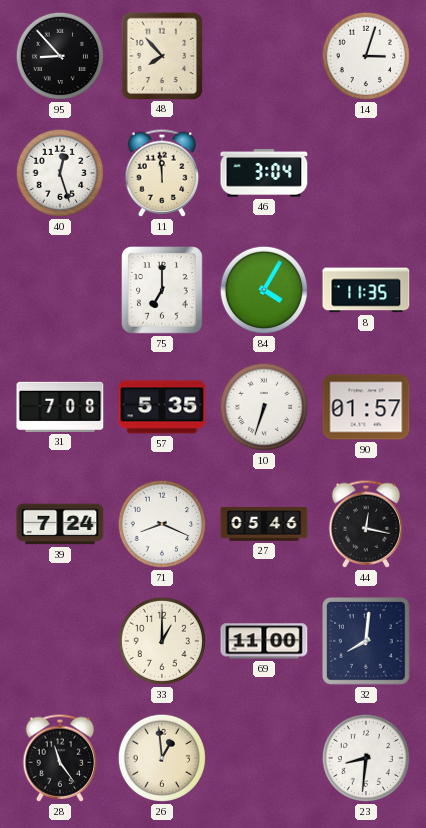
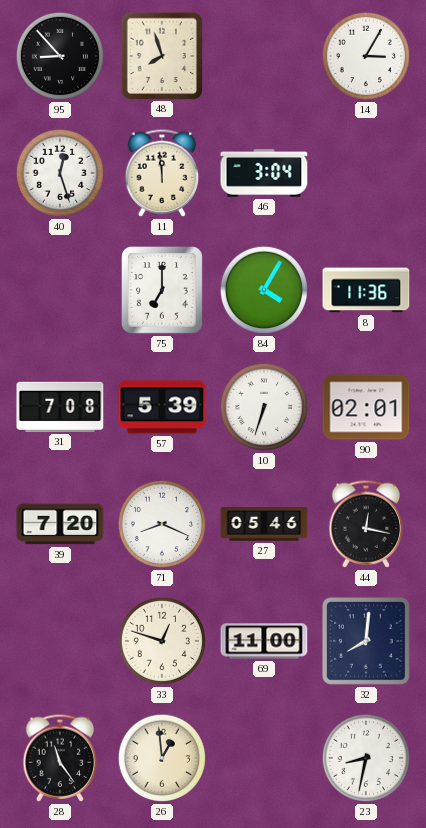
48: 7:53 -> 7:57 (161, 55)
14: 3:03 -> 3:05 (366, 56)
8: 11:35 -> 11:36 (366, 290)
57: 5:35 -> 5:39 (162, 407)
90: 01:57 -> 02:01 (366, 407)
39: 7:24 -> 7:20 (60, 524)
33: 1:00 -> 12:48 (162, 641)
23: 8:31 -> 8:32 (366, 758)
